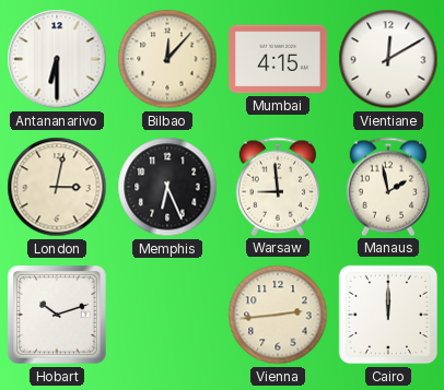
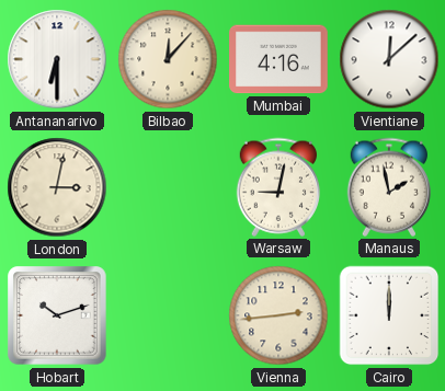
Mumbai: 4:15 -> 4:16 (278, 59)
Vientiane: 12:10 -> 12:08 (389, 59)
Memphis: 6:26 -> none (167, 187)
Warsaw: 8:59 -> 9:02 (277, 187)
